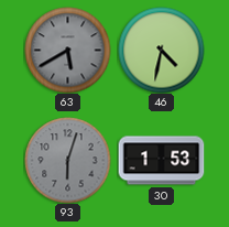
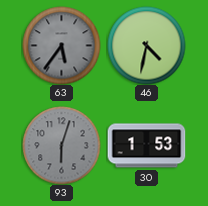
63: 5:40 -> 5:36 (61, 45)
